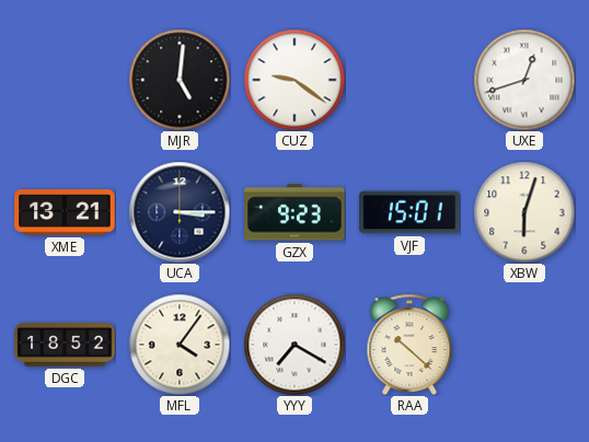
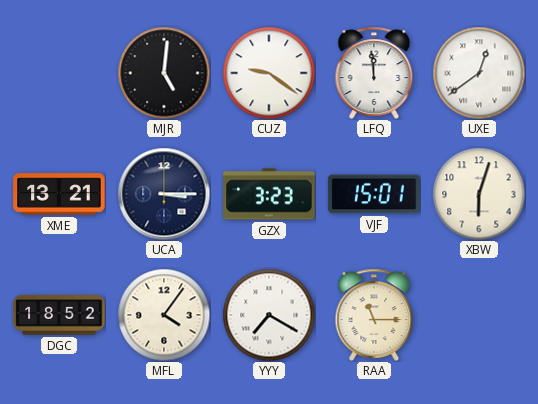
LFQ: none -> 11:59 (374, 73)
UXE: 12:42 -> 12:39 (479, 73)
GZX: 9:23 -> 3:23 (269, 194)
RAA: 10:22 -> 11:15 (374, 315)
